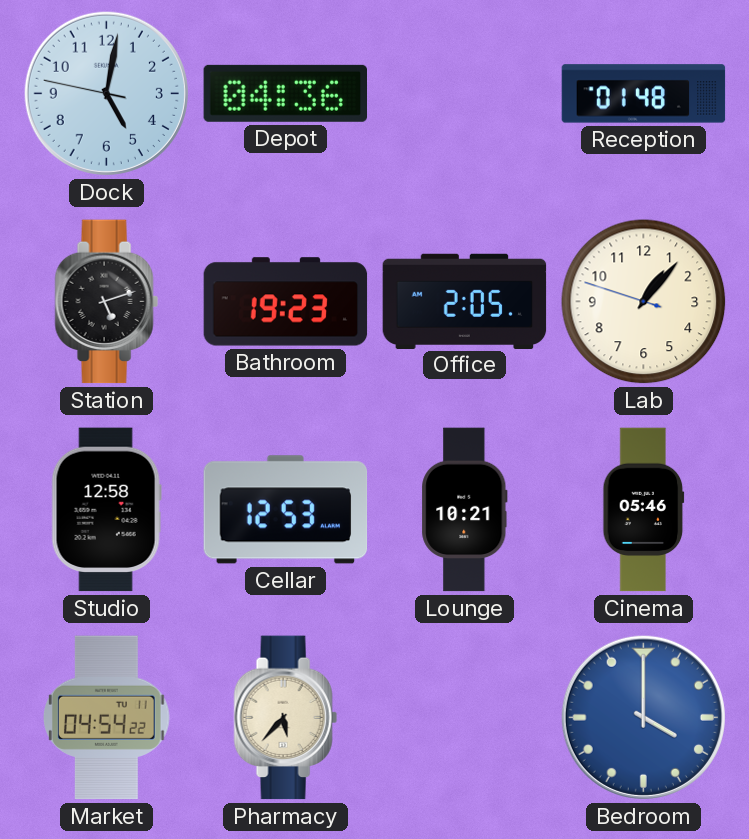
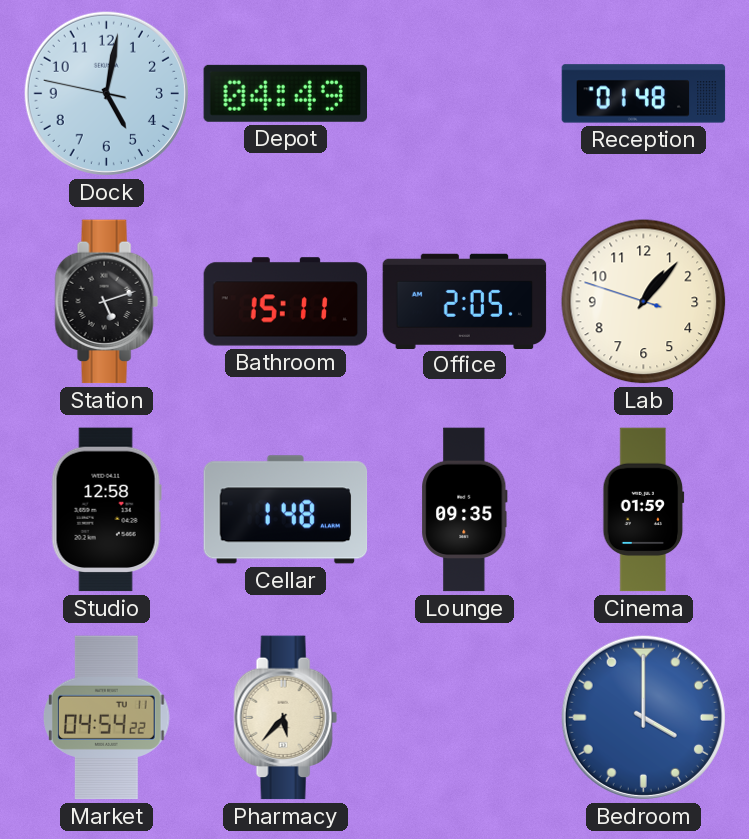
Depot: 04:36 -> 04:49 (285, 93)
Bathroom: 19:23 -> 15:11 (286, 302)
Cellar: 12:53 -> 1:48 (286, 510)
Lounge: 10:21 -> 09:35 (465, 510)
Cinema: 05:46 -> 01:59 (644, 510)
